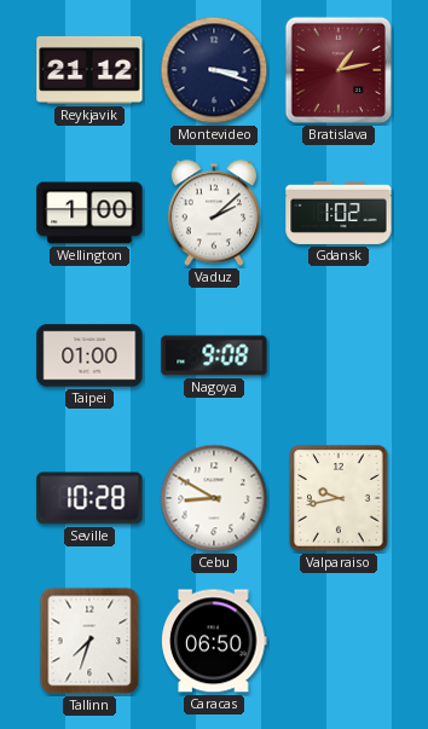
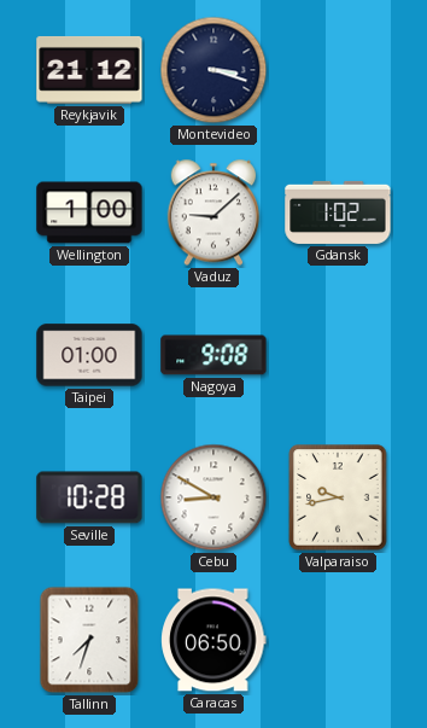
Bratislava: 1:13 -> none (339, 70)
Vaduz: 2:08 -> 9:08 (213, 212)
